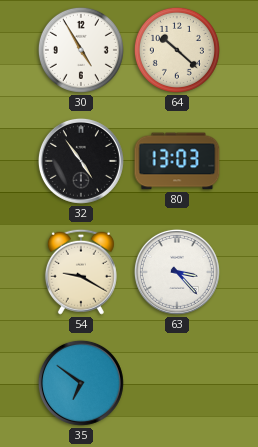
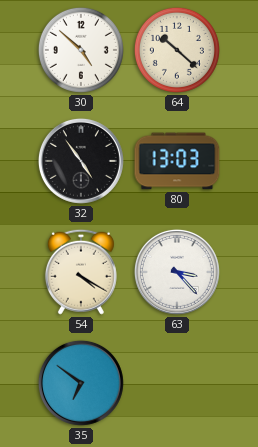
30: 4:55 -> 4:52 (81, 50)
54: 9:20 -> 4:20 (81, 272)
